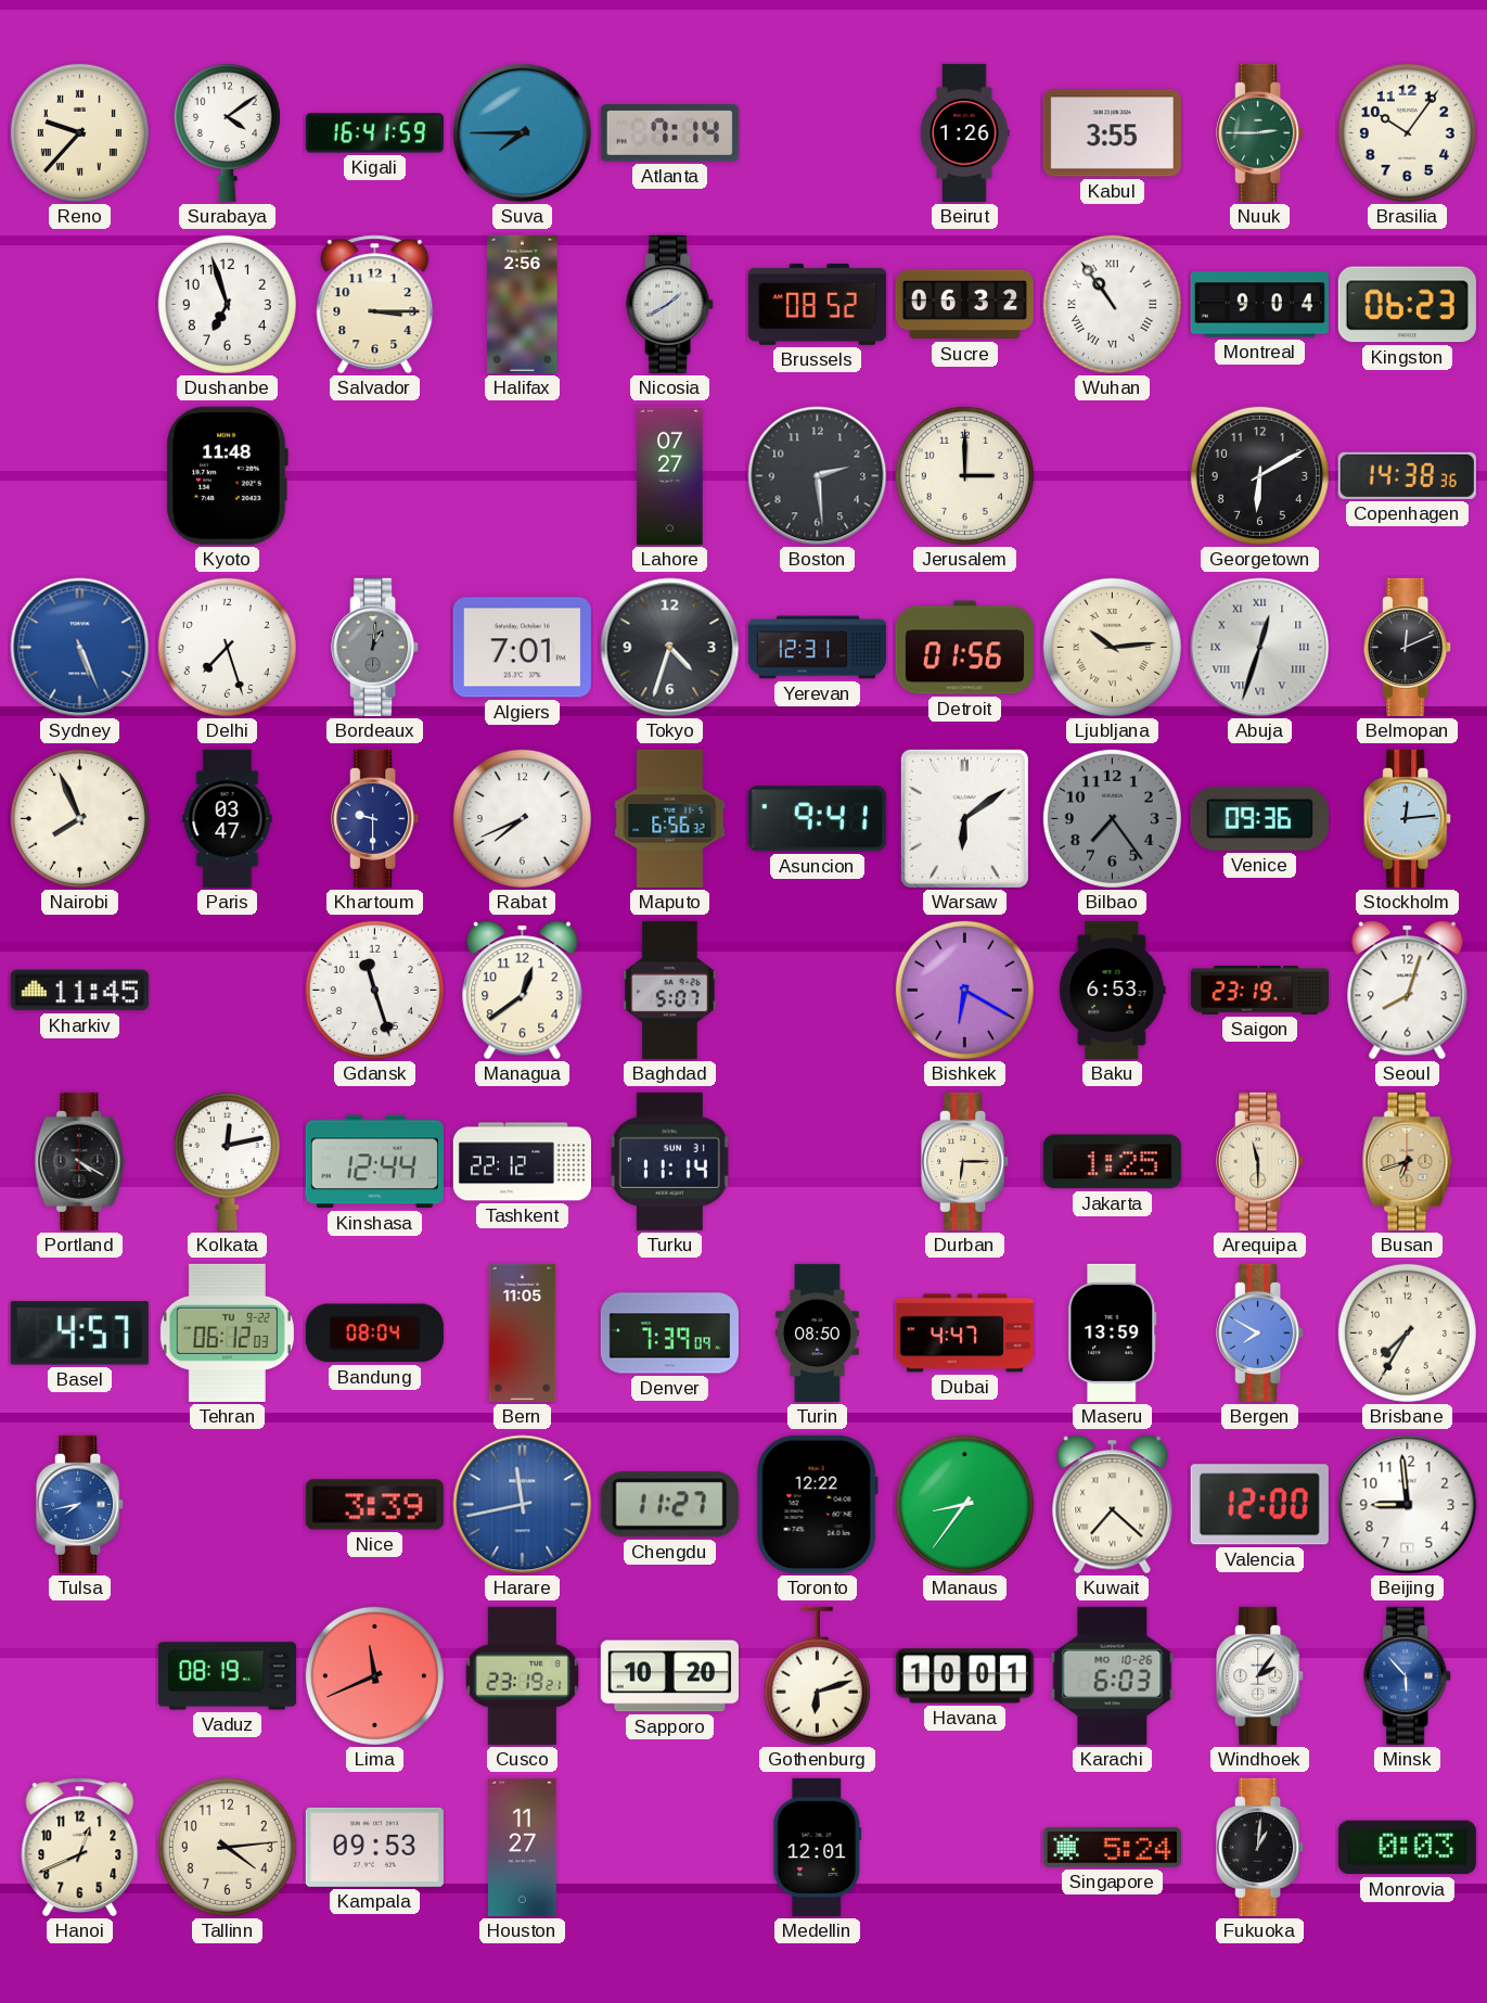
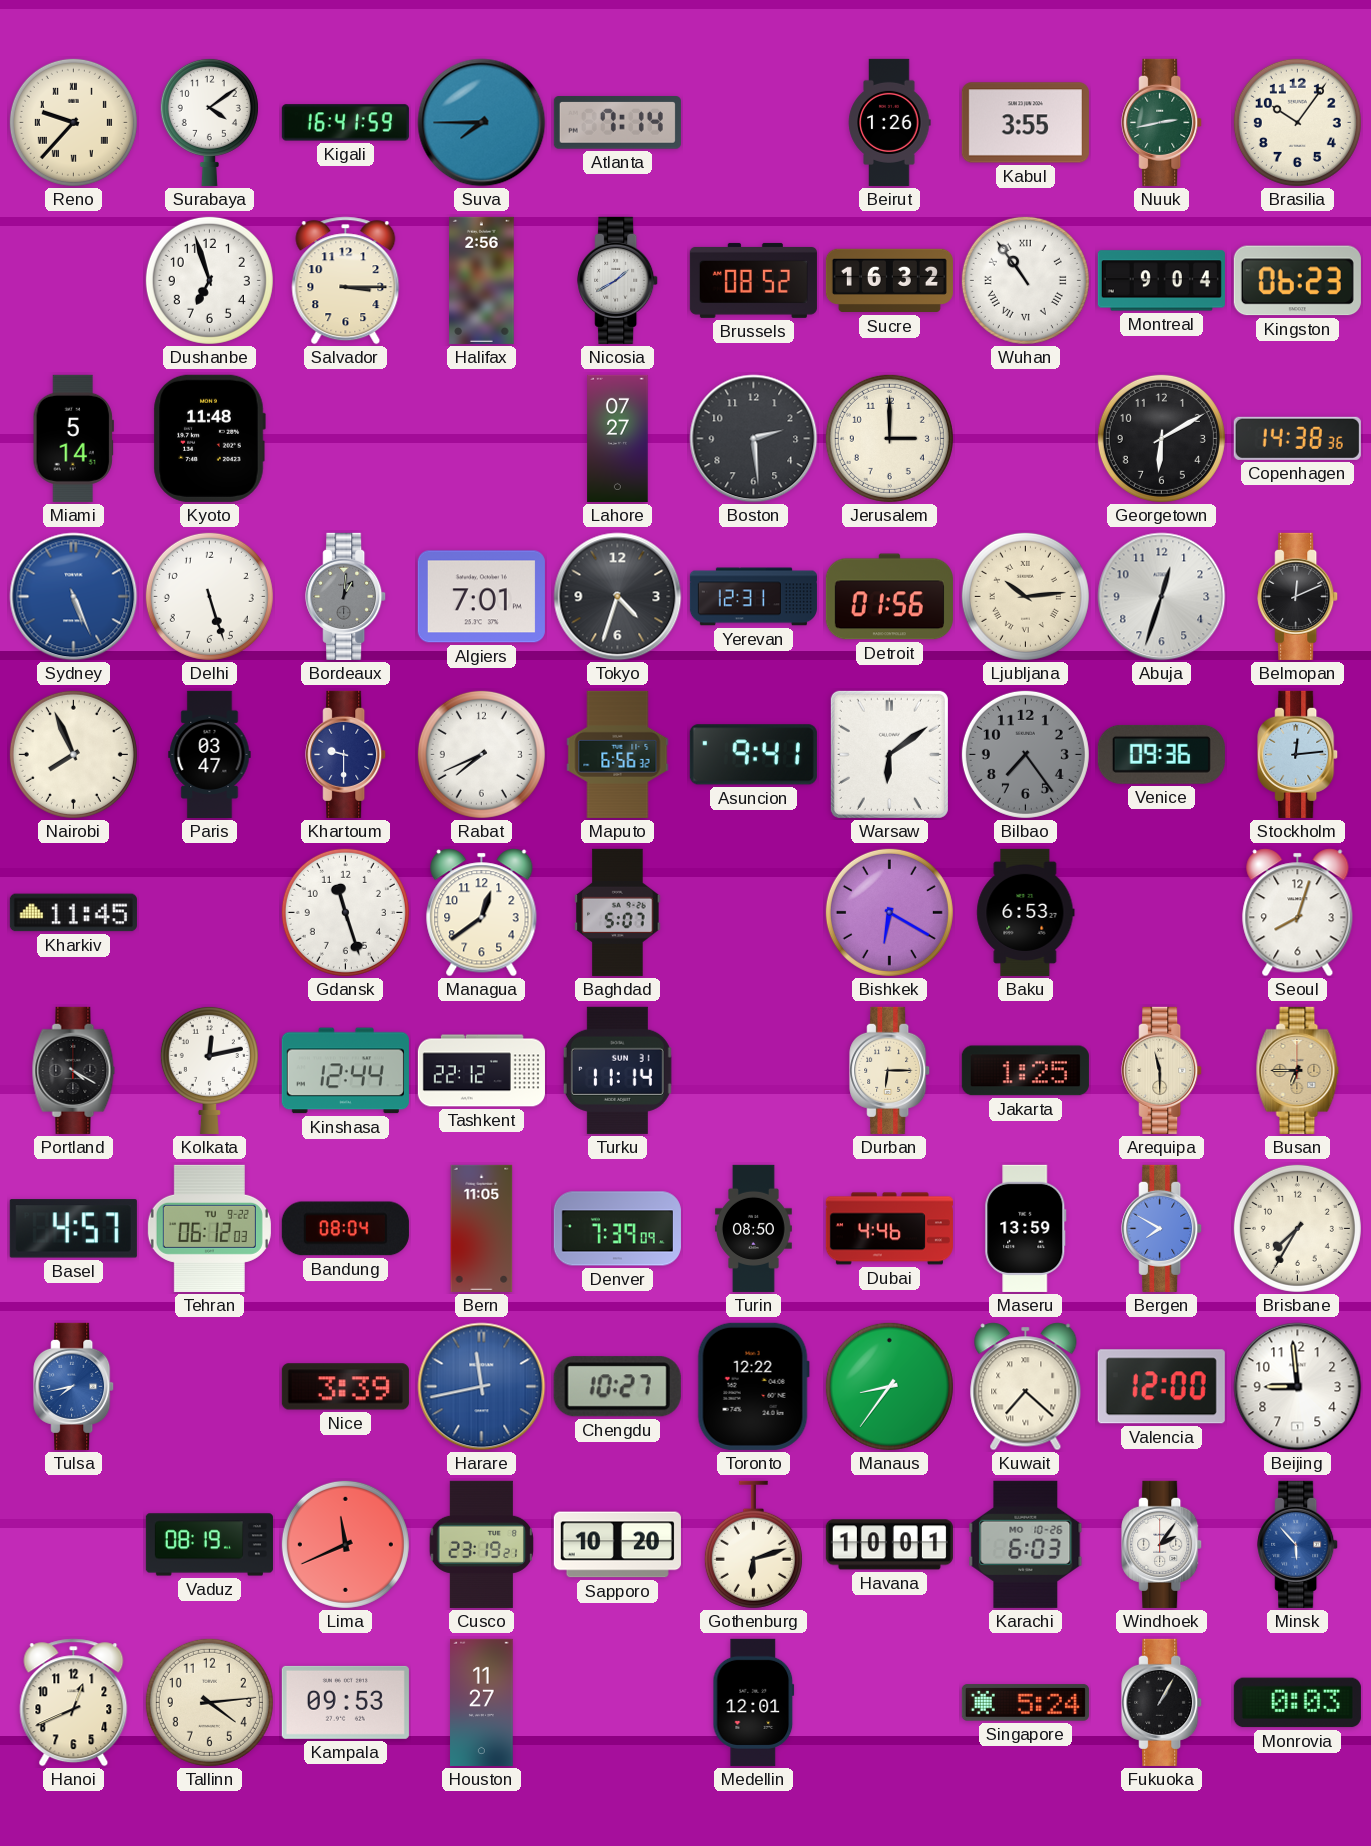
Nuuk: 2:45 -> 2:43 (1162, 122)
Sucre: 06:32 -> 16:32 (889, 281)
Miami: none -> 5:14 (73, 438)
Delhi: 7:27 -> 5:27 (209, 596)
Abuja numerals: Roman -> Arabic (1162, 597)
Saigon: 23:19 -> none (1259, 991)
Busan: 6:42 -> 6:45 (1298, 1070)
Dubai: 4:47 -> 4:46 (889, 1229)
Chengdu: 11:27 -> 10:27 (617, 1387)
Fukuoka: 1:01 -> 1:05 (1162, 1702)
